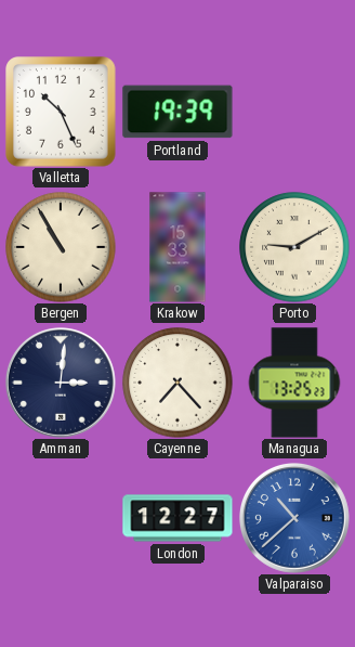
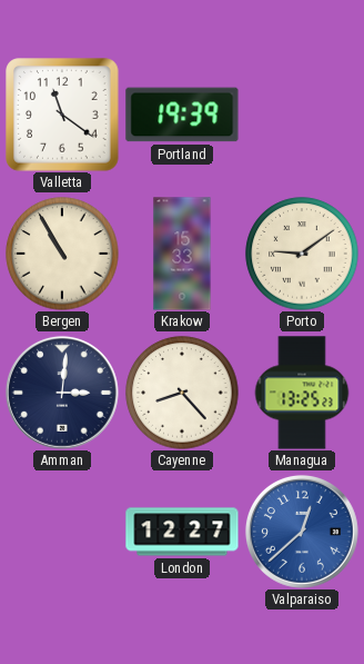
Valletta: 10:26 -> 11:21 (62, 115)
Porto: 9:10 -> 9:09 (302, 254)
Cayenne: 7:23 -> 8:23 (182, 393)
Valparaiso: 10:38 -> 12:38 (302, 532)
